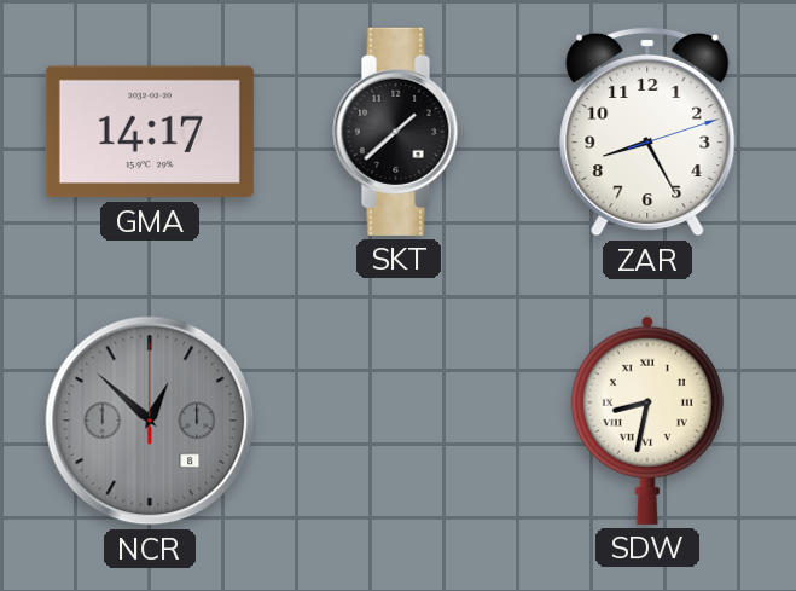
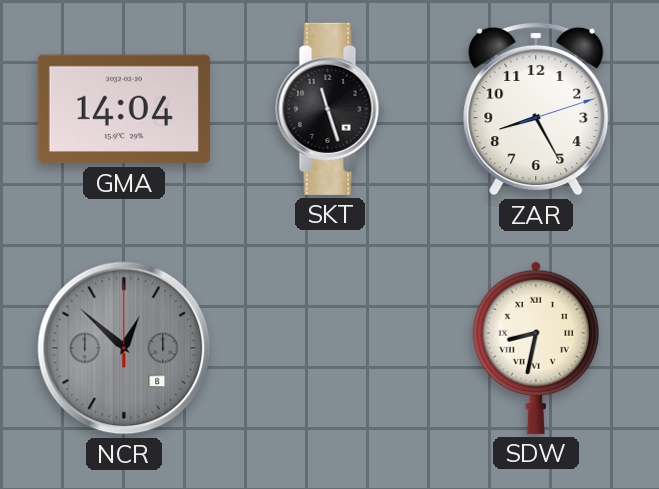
GMA: 14:17 -> 14:04 (124, 109)
SKT: 1:38 -> 11:27 (330, 109)
